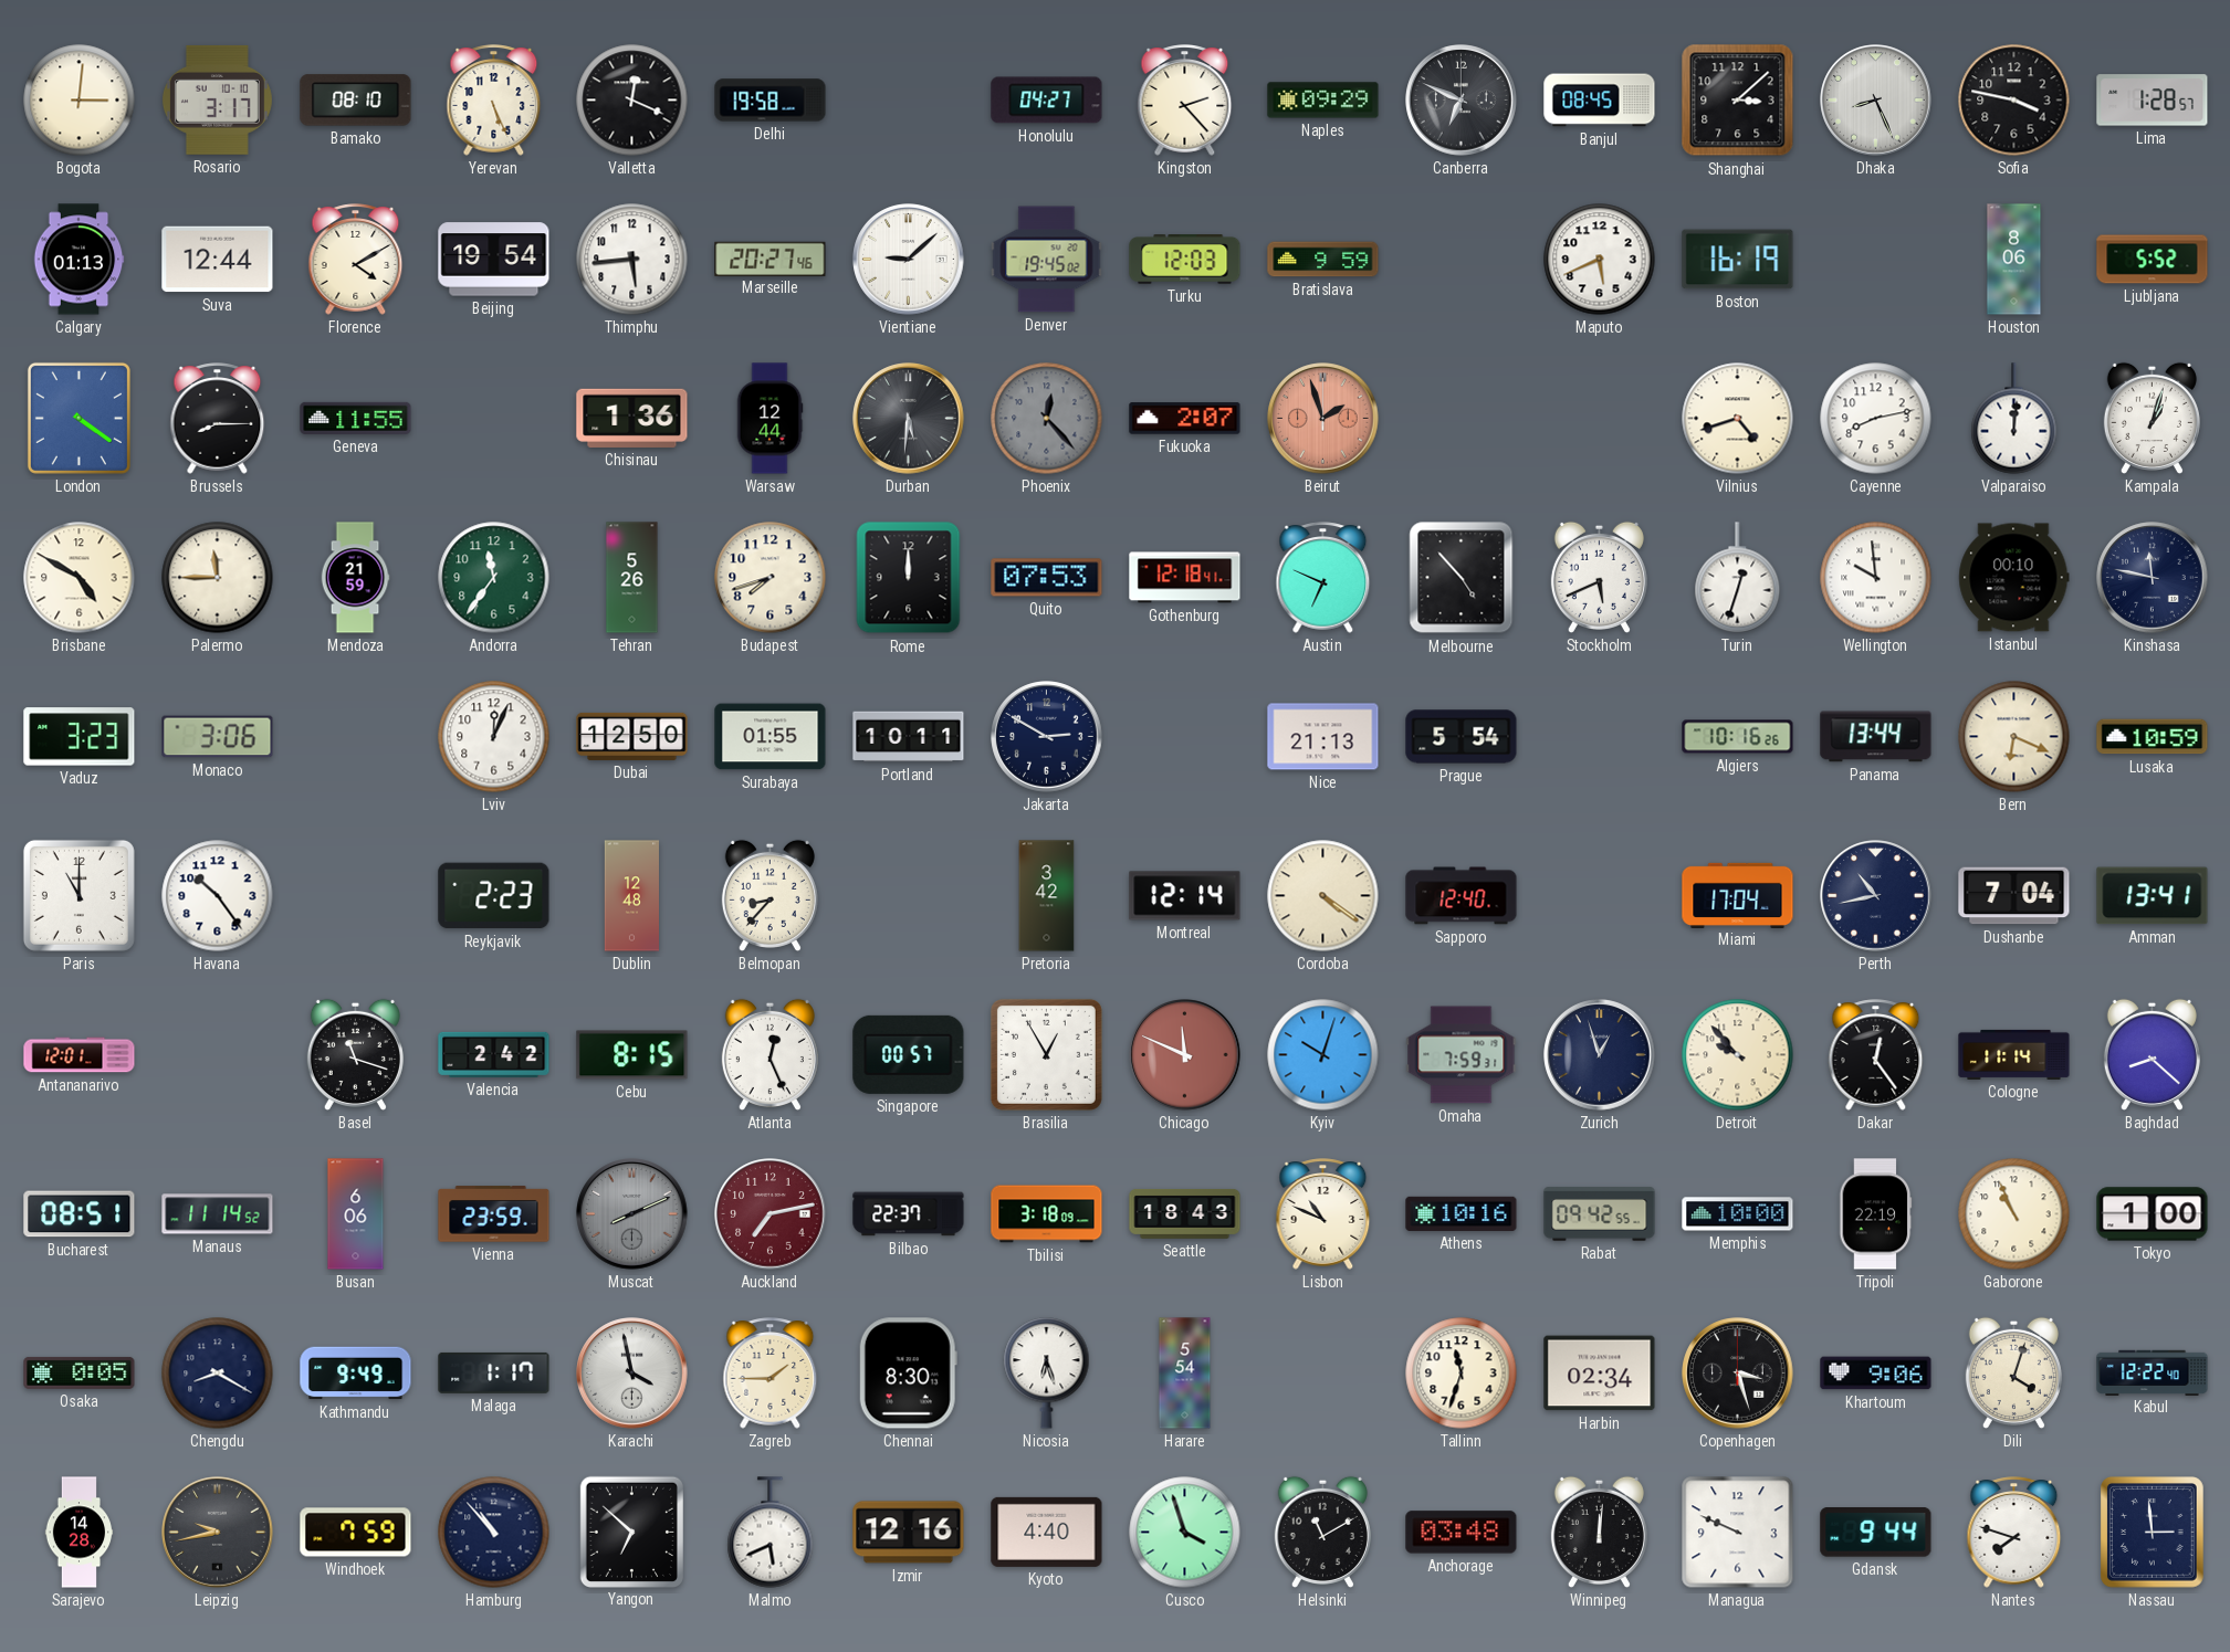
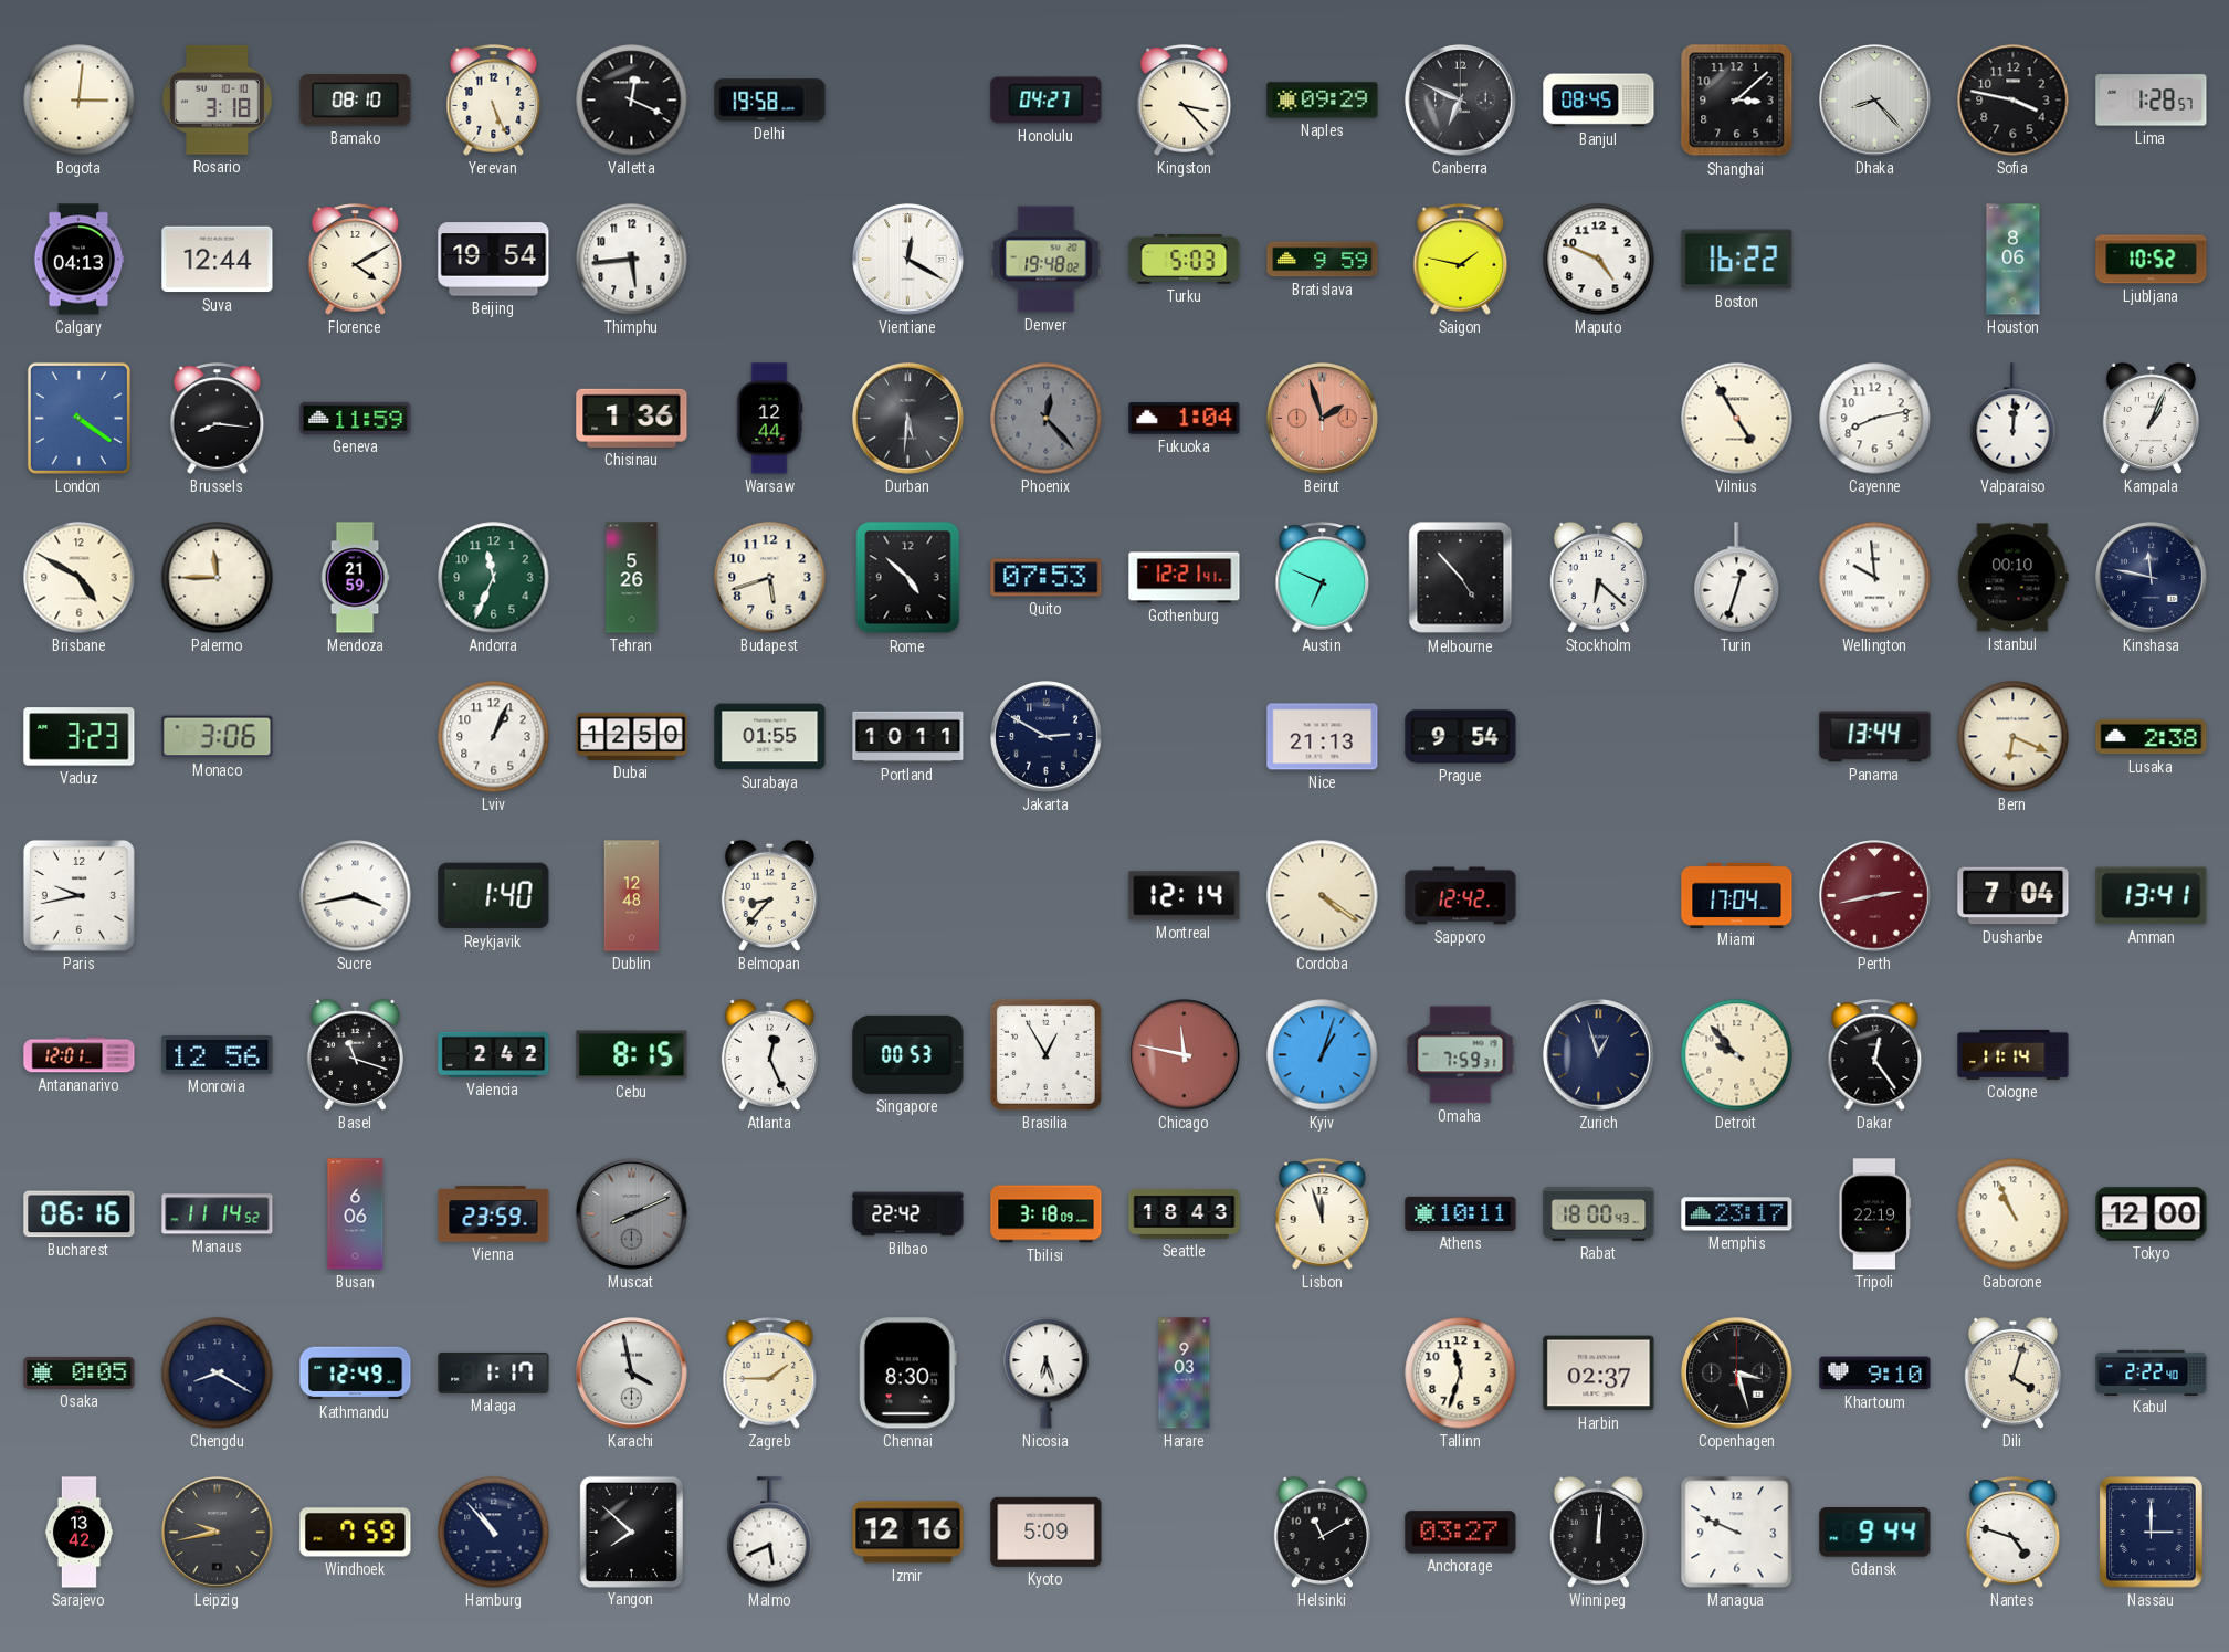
Rosario: 3:17 -> 3:18 (217, 99)
Kingston: 2:23 -> 3:23 (1185, 101)
Dhaka: 8:26 -> 8:23 (1875, 101)
Calgary: 01:13 -> 04:13 (78, 260)
Marseille: 20:27 -> none (771, 259)
Vientiane: 9:08 -> 12:20 (908, 260)
Denver: 19:45 -> 19:48 (1047, 260)
Turku: 12:03 -> 5:03 (1185, 260)
Saigon: none -> 1:47 (1461, 260)
Maputo: 5:41 -> 4:49 (1599, 260)
Boston: 16:19 -> 16:22 (1737, 260)
Ljubljana: 5:52 -> 10:52 (2152, 260)
Brussels: 8:15 -> 8:16 (218, 419)
Geneva: 11:55 -> 11:59 (356, 418)
Fukuoka: 2:07 -> 1:04 (1185, 419)
Vilnius: 4:42 -> 4:55 (1737, 419)
Kampala: 1:03 -> 1:04 (2151, 418)
Andorra: 11:36 -> 11:34 (494, 578)
Budapest: 7:42 -> 5:42 (770, 578)
Rome: 12:00 -> 4:52 (908, 578)
Gothenburg: 12:18 -> 12:21 (1185, 578)
Stockholm: 5:41 -> 6:22 (1598, 577)
Lviv: 12:04 -> 1:04 (494, 737)
Prague: 5:54 -> 9:54 (1461, 737)
Algiers: 10:16 -> none (1738, 737)
Lusaka: 10:59 -> 2:38 (2152, 737)
Paris: 11:00 -> 9:43 (78, 895)
Havana: 10:24 -> none (218, 896)
Sucre: none -> 3:43 (356, 896)
Reykjavik: 2:23 -> 1:40 (494, 896)
Pretoria: 3:42 -> none (1047, 896)
Sapporo: 12:40 -> 12:42 (1461, 896)
Perth: 10:43 -> 2:43 (1875, 896)
Perth dial: navy -> burgundy (1875, 896)
Monrovia: none -> 12:56 (218, 1055)
Singapore: 00:57 -> 00:53 (908, 1054)
Chicago: 11:49 -> 11:47 (1185, 1055)
Kyiv: 10:03 -> 1:03 (1323, 1055)
Baghdad: 8:22 -> none (2152, 1054)
Bucharest: 08:51 -> 06:16 (80, 1214)
Auckland: 7:13 -> none (771, 1214)
Bilbao: 22:37 -> 22:42 (908, 1214)
Lisbon: 10:49 -> 11:57 (1323, 1214)
Athens: 10:16 -> 10:11 (1461, 1213)
Rabat: 09:42 -> 18:00 (1599, 1214)
Memphis: 10:00 -> 23:17 (1737, 1214)
Tokyo: 1:00 -> 12:00 (2152, 1214)
Kathmandu: 9:49 -> 12:49 (356, 1374)
Harare: 5:54 -> 9:03 (1185, 1374)
Harbin: 02:34 -> 02:37 (1599, 1374)
Khartoum: 9:06 -> 9:10 (1875, 1374)
Kabul: 12:22 -> 2:22 (2152, 1372)
Sarajevo: 14:28 -> 13:42 (80, 1533)
Yangon: 6:52 -> 7:52 (631, 1532)
Kyoto: 4:40 -> 5:09 (1047, 1532)
Cusco: 3:57 -> none (1185, 1533)
Anchorage: 03:48 -> 03:27 (1461, 1533)
Nantes: 7:48 -> 4:48 (2014, 1533)
Nassau: 2:59 -> 3:00 (2152, 1533)
